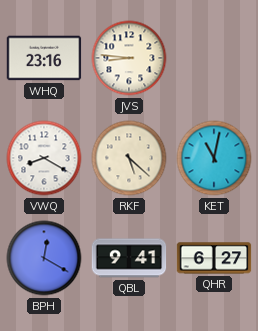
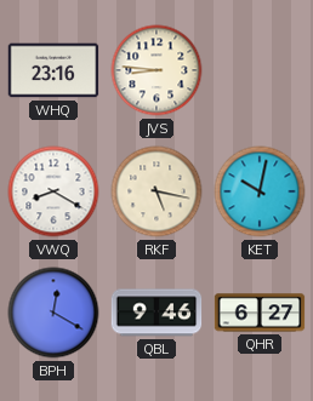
RKF: 5:22 -> 5:17 (156, 191)
KET: 11:02 -> 10:02 (260, 191)
QBL: 9:41 -> 9:46 (156, 313)
